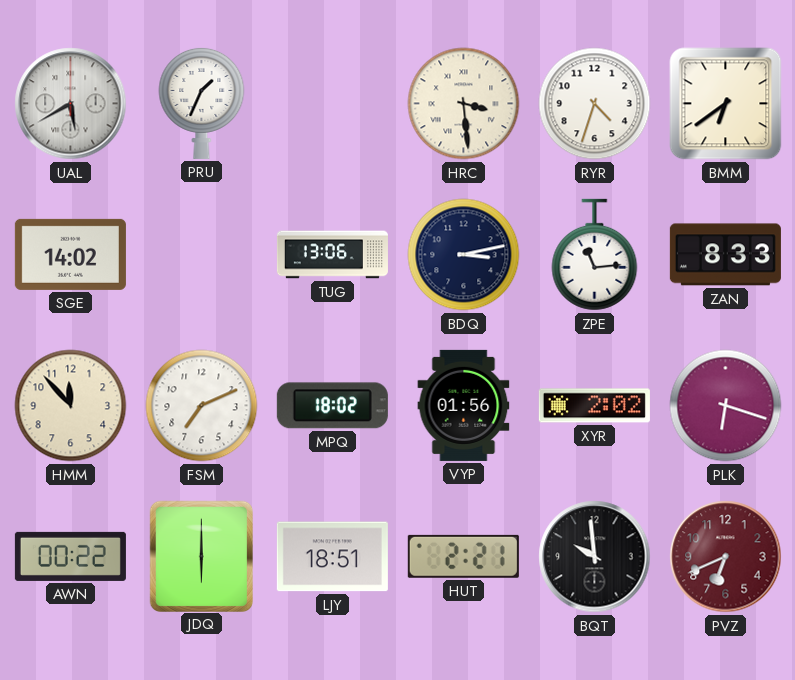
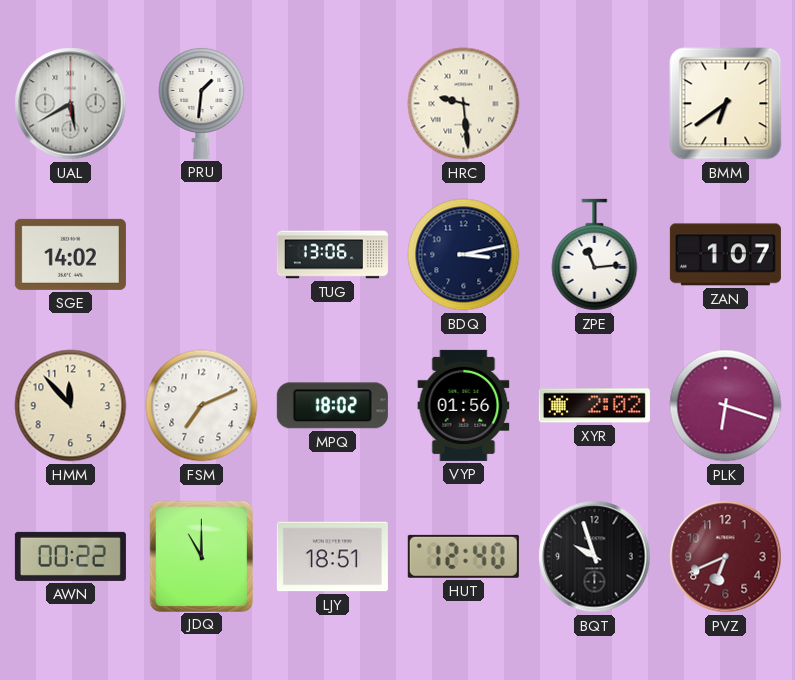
PRU: 1:34 -> 1:31 (202, 103)
HRC: 3:29 -> 9:29 (464, 104)
RYR: 4:33 -> none (595, 104)
ZAN: 8:33 -> 1:07 (725, 255)
JDQ: 6:00 -> 11:00 (201, 556)
HUT: 2:21 -> 12:40 (463, 556)
BQT: 9:59 -> 9:57 (595, 557)
